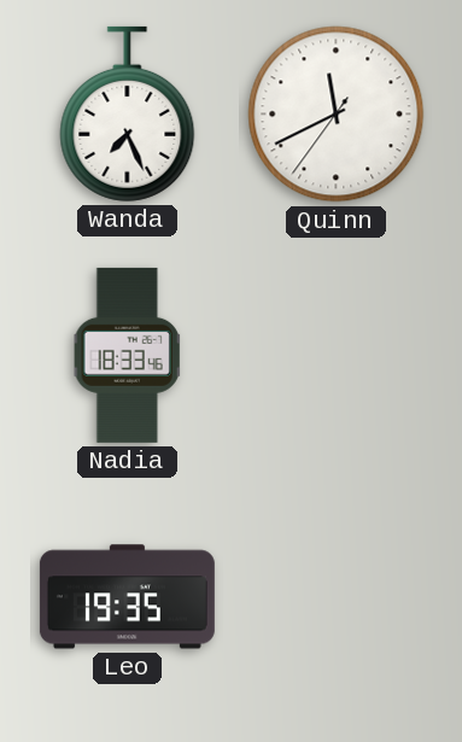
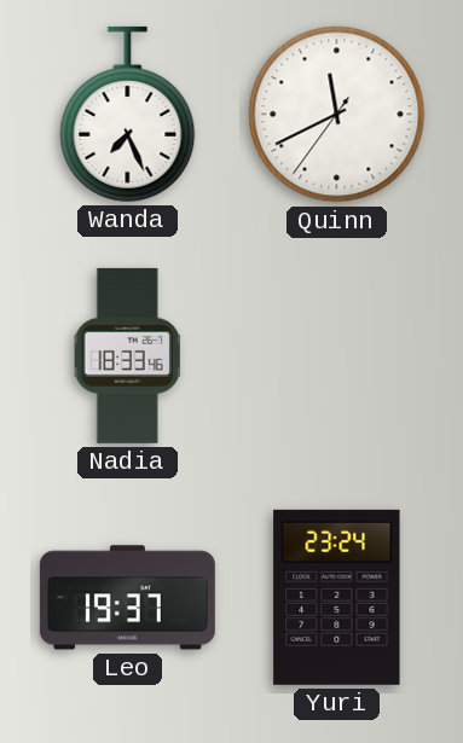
Leo: 19:35 -> 19:37 (127, 598)
Yuri: none -> 23:24 (337, 597)
